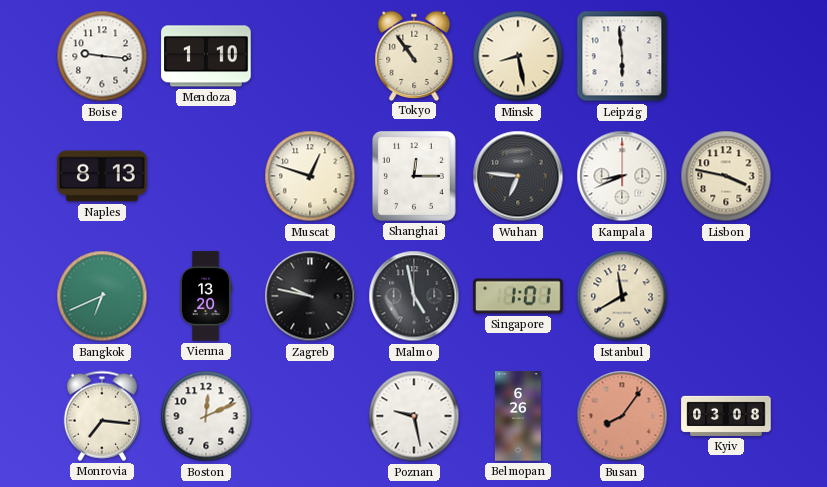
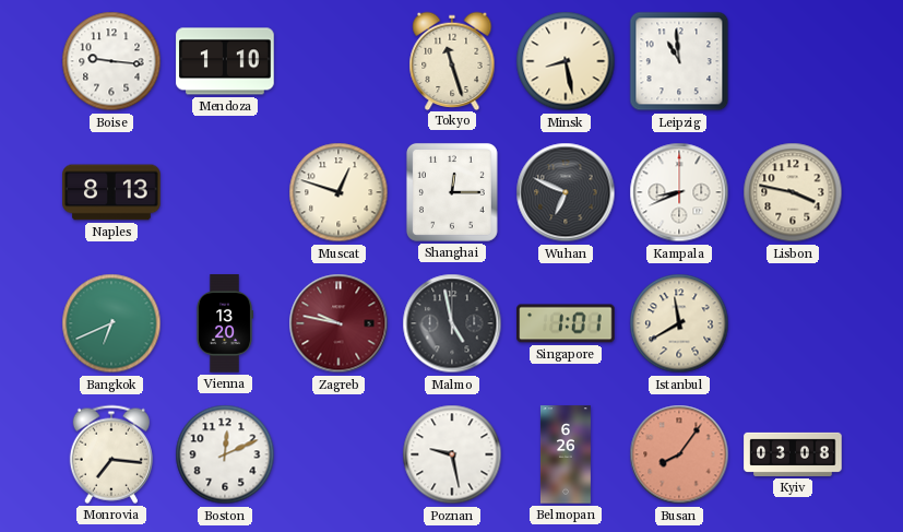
Tokyo: 10:54 -> 11:27 (452, 60)
Leipzig: 5:59 -> 10:59 (679, 61)
Wuhan: 6:46 -> 6:49 (566, 192)
Zagreb dial: black -> burgundy (338, 323)
